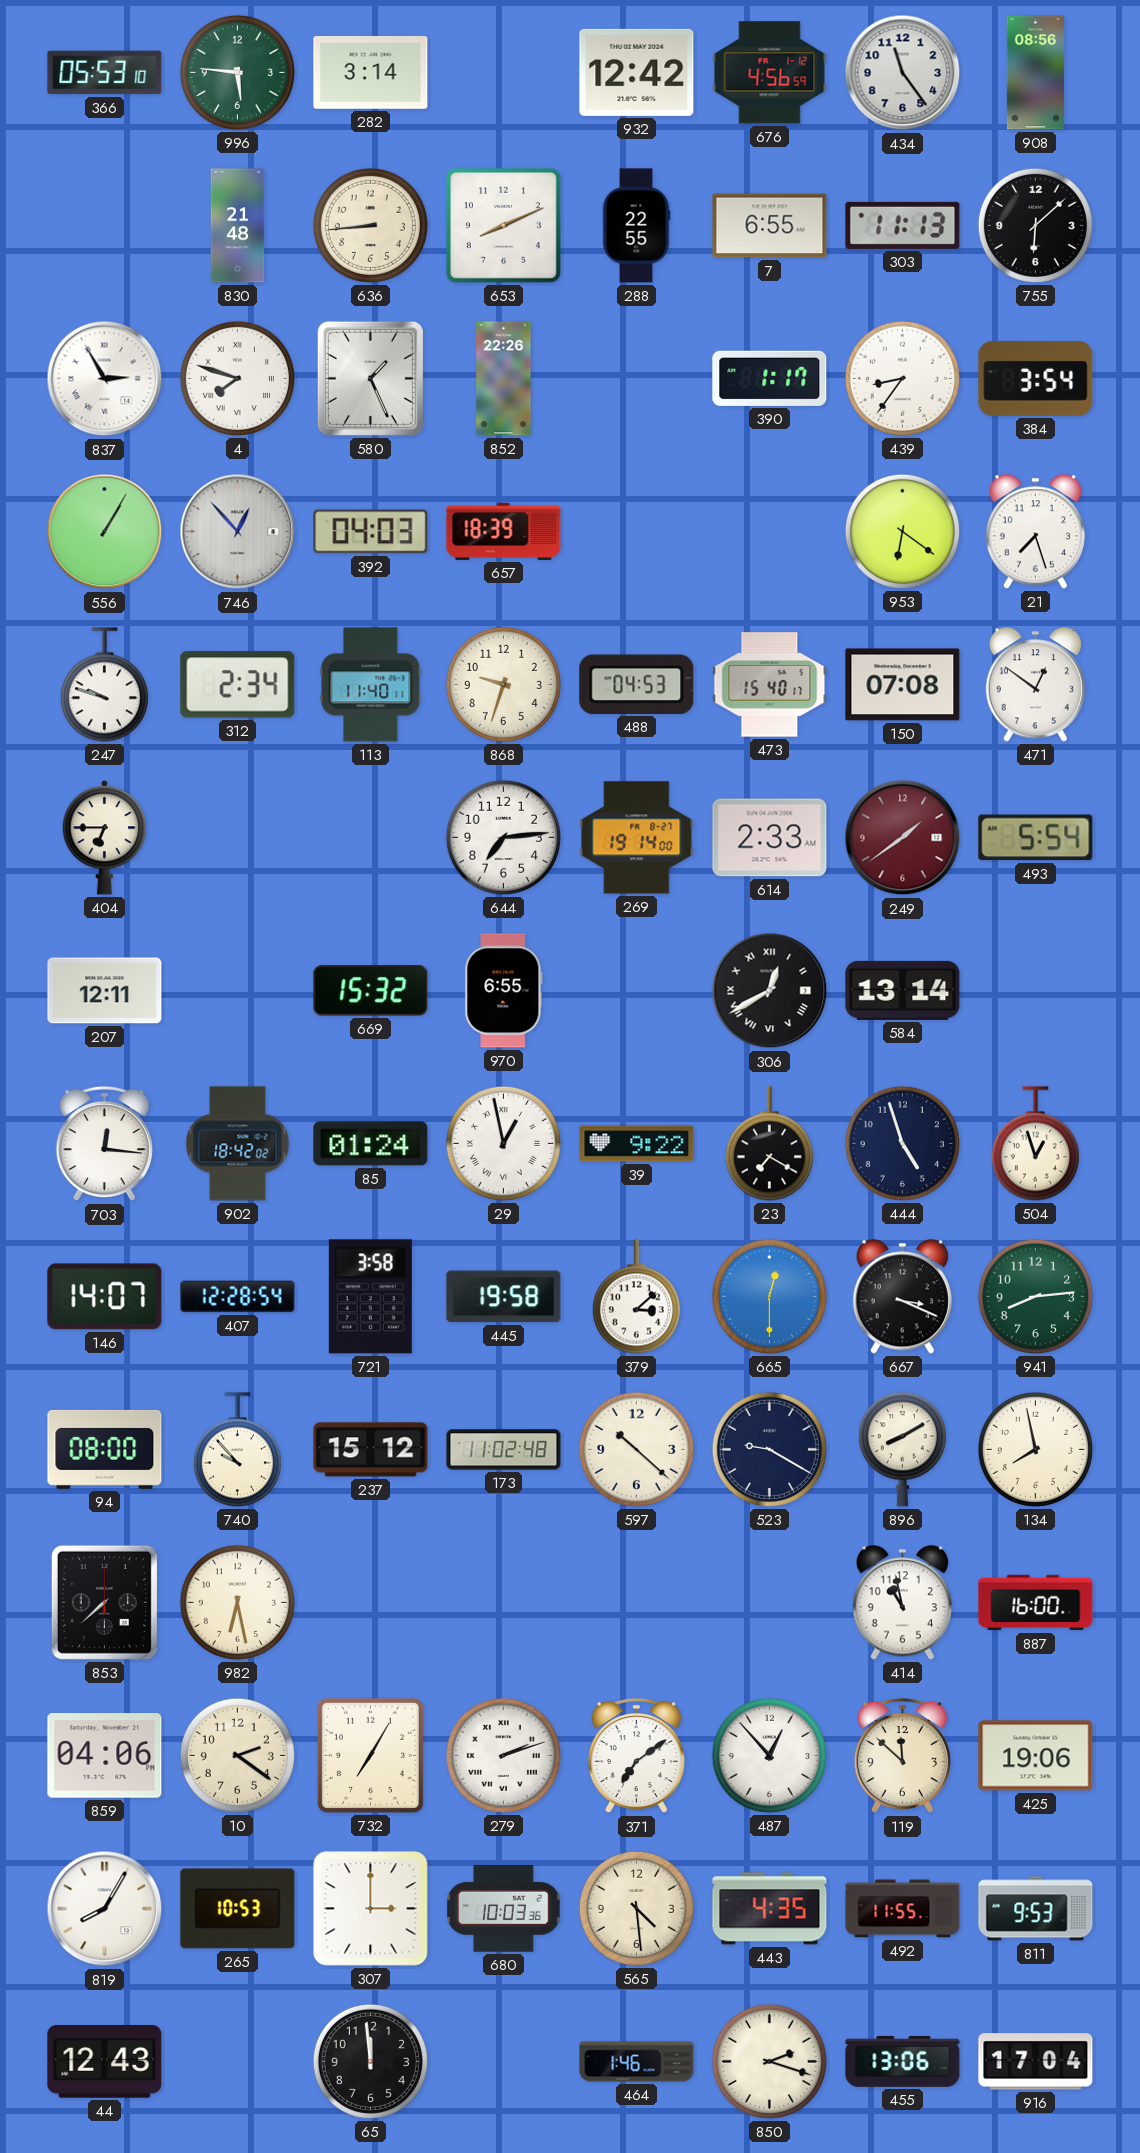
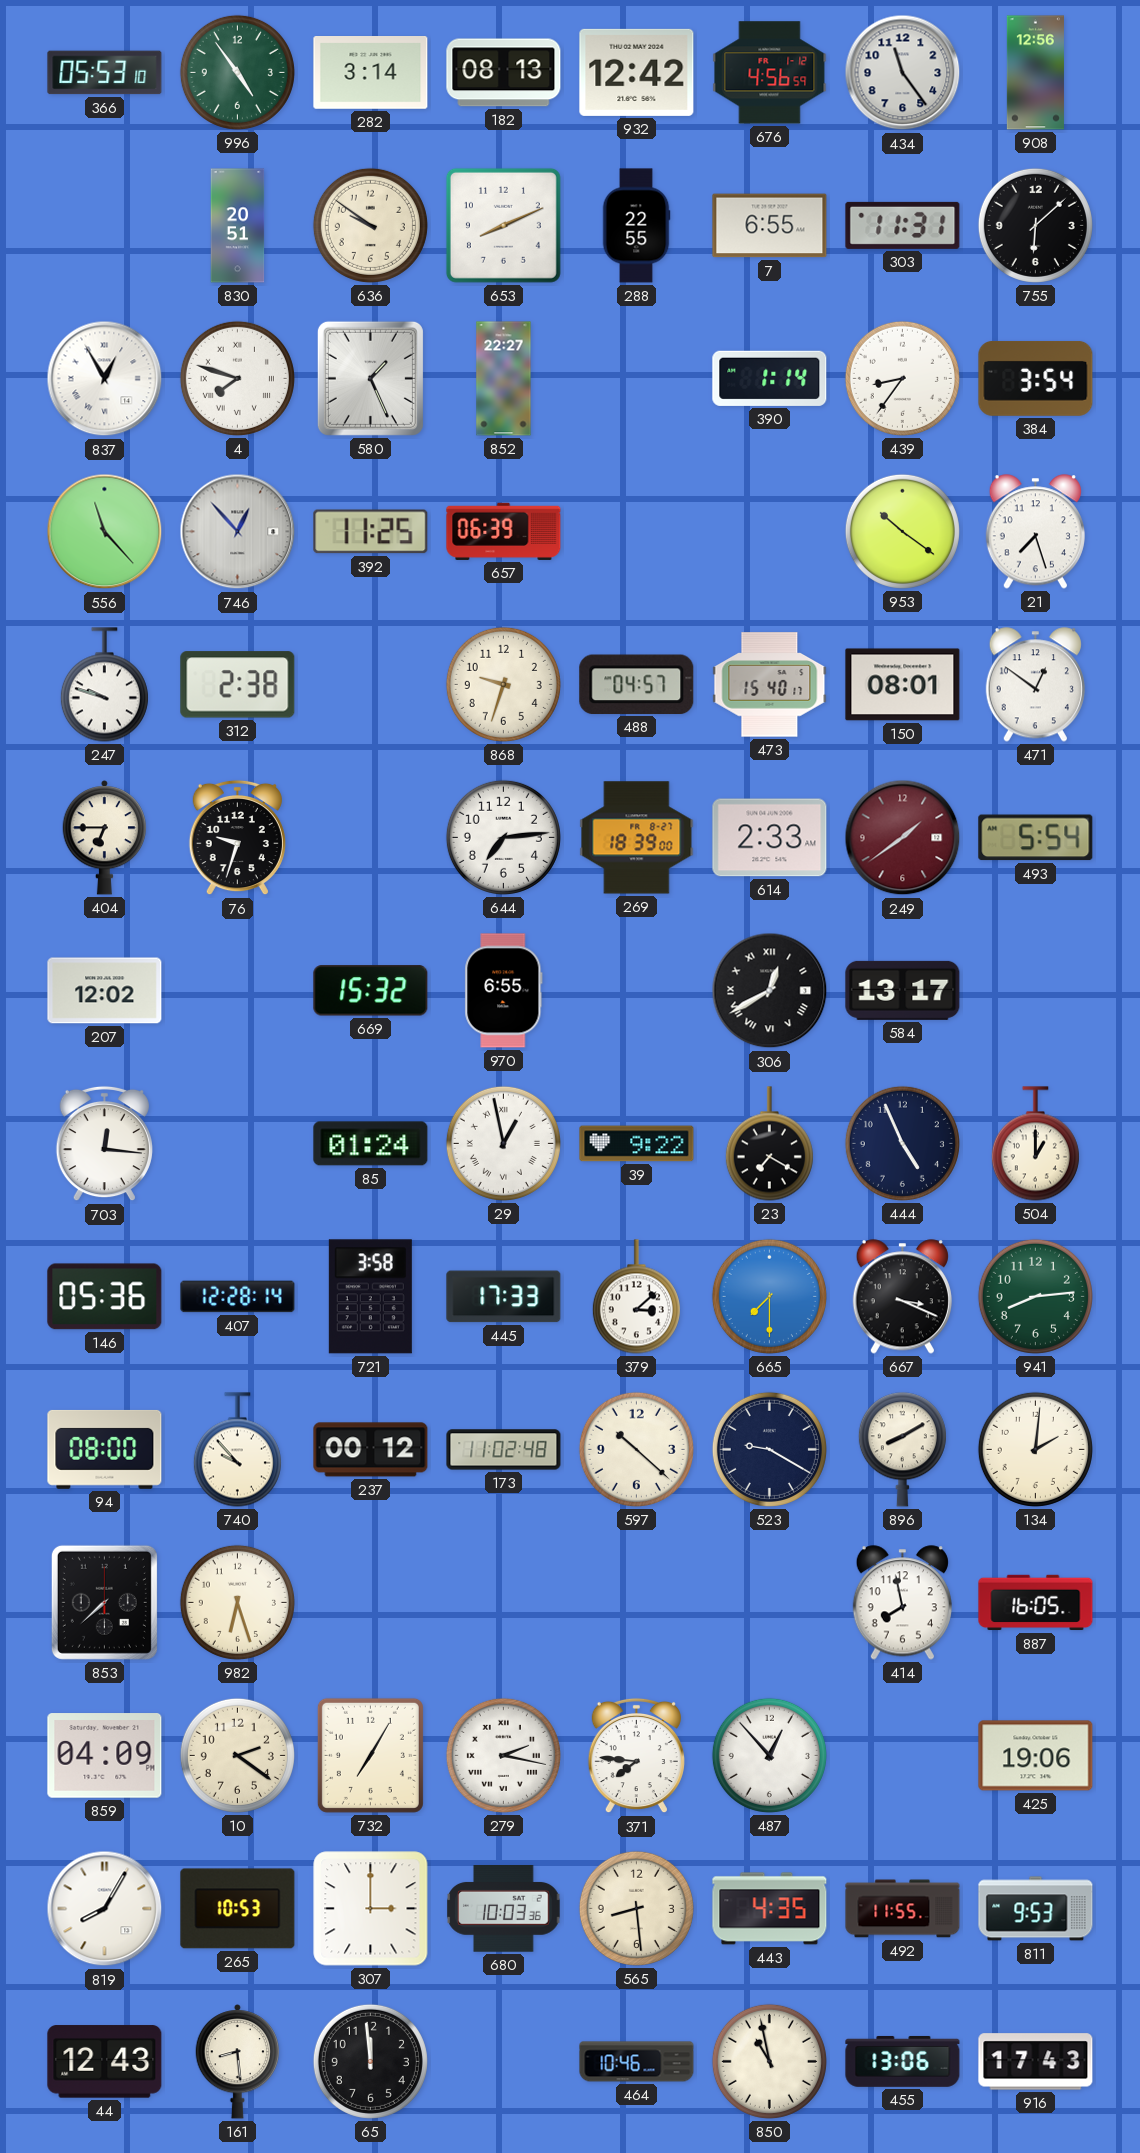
996: 5:46 -> 4:54 (237, 72)
182: none -> 08:13 (504, 73)
908: 08:56 -> 12:56 (1035, 73)
830: 21:48 -> 20:51 (238, 226)
636: 8:44 -> 9:51 (370, 225)
303: 11:13 -> 11:31 (903, 225)
837: 2:55 -> 12:55 (105, 379)
852: 22:26 -> 22:27 (504, 379)
390: 1:17 -> 1:14 (770, 378)
556: 1:05 -> 11:23 (105, 532)
392: 04:03 -> 11:25 (371, 532)
657: 18:39 -> 06:39 (504, 531)
953: 6:21 -> 10:21 (902, 531)
312: 2:34 -> 2:38 (238, 685)
113: 11:40 -> none (371, 685)
488: 04:53 -> 04:57 (637, 684)
150: 07:08 -> 08:01 (903, 685)
76: none -> 9:33 (237, 838)
269: 19:14 -> 18:39 (637, 838)
207: 12:11 -> 12:02 (105, 991)
584: 13:14 -> 13:17 (903, 990)
902: 18:42 -> none (238, 1144)
444: 4:57 -> 4:56 (902, 1143)
504: 12:57 -> 1:00 (1035, 1144)
146: 14:07 -> 05:36 (105, 1297)
407: 12:28:54 -> 12:28:14 (238, 1297)
445: 19:58 -> 17:33 (504, 1297)
665: 12:30 -> 7:30 (769, 1296)
237: 15:12 -> 00:12 (371, 1450)
134: 7:58 -> 2:01 (1035, 1449)
982: 6:28 -> 6:27 (237, 1602)
414: 10:58 -> 7:58 (902, 1603)
887: 16:00 -> 16:05 (1036, 1603)
859: 04:06 -> 04:09 (105, 1756)
279: 2:12 -> 2:17 (503, 1755)
371: 7:09 -> 7:46 (636, 1756)
119: 11:52 -> none (902, 1756)
565: 4:29 -> 8:29 (636, 1908)
161: none -> 8:29 (238, 2062)
464: 1:46 -> 10:46 (637, 2062)
850: 2:18 -> 10:58 (769, 2061)
916: 17:04 -> 17:43 (1036, 2062)
